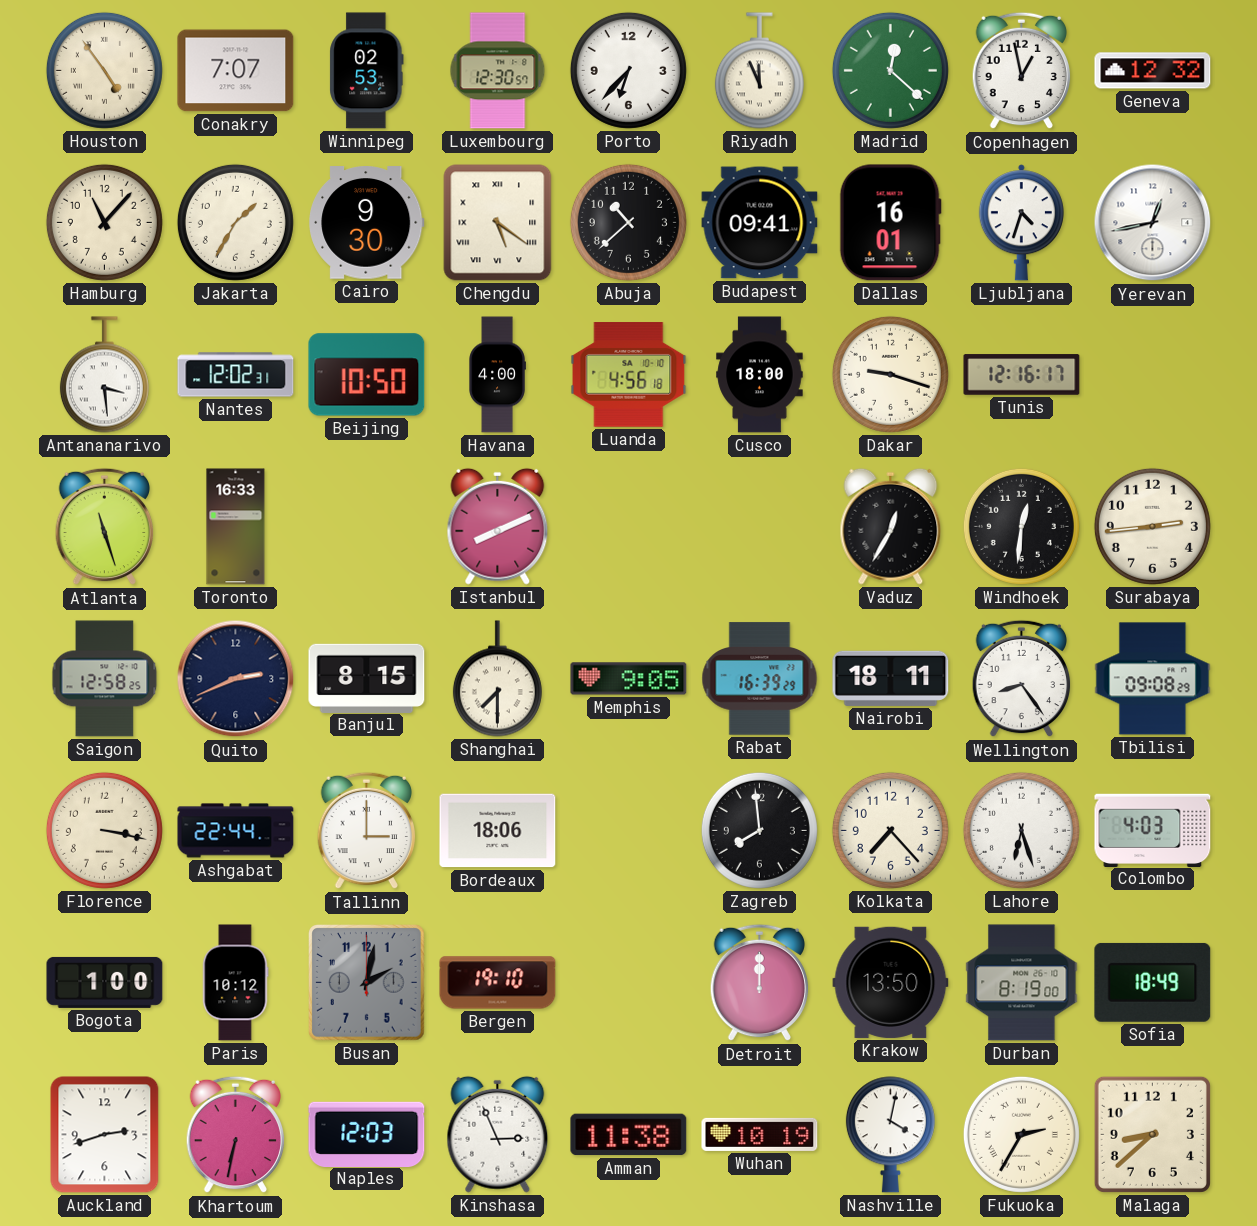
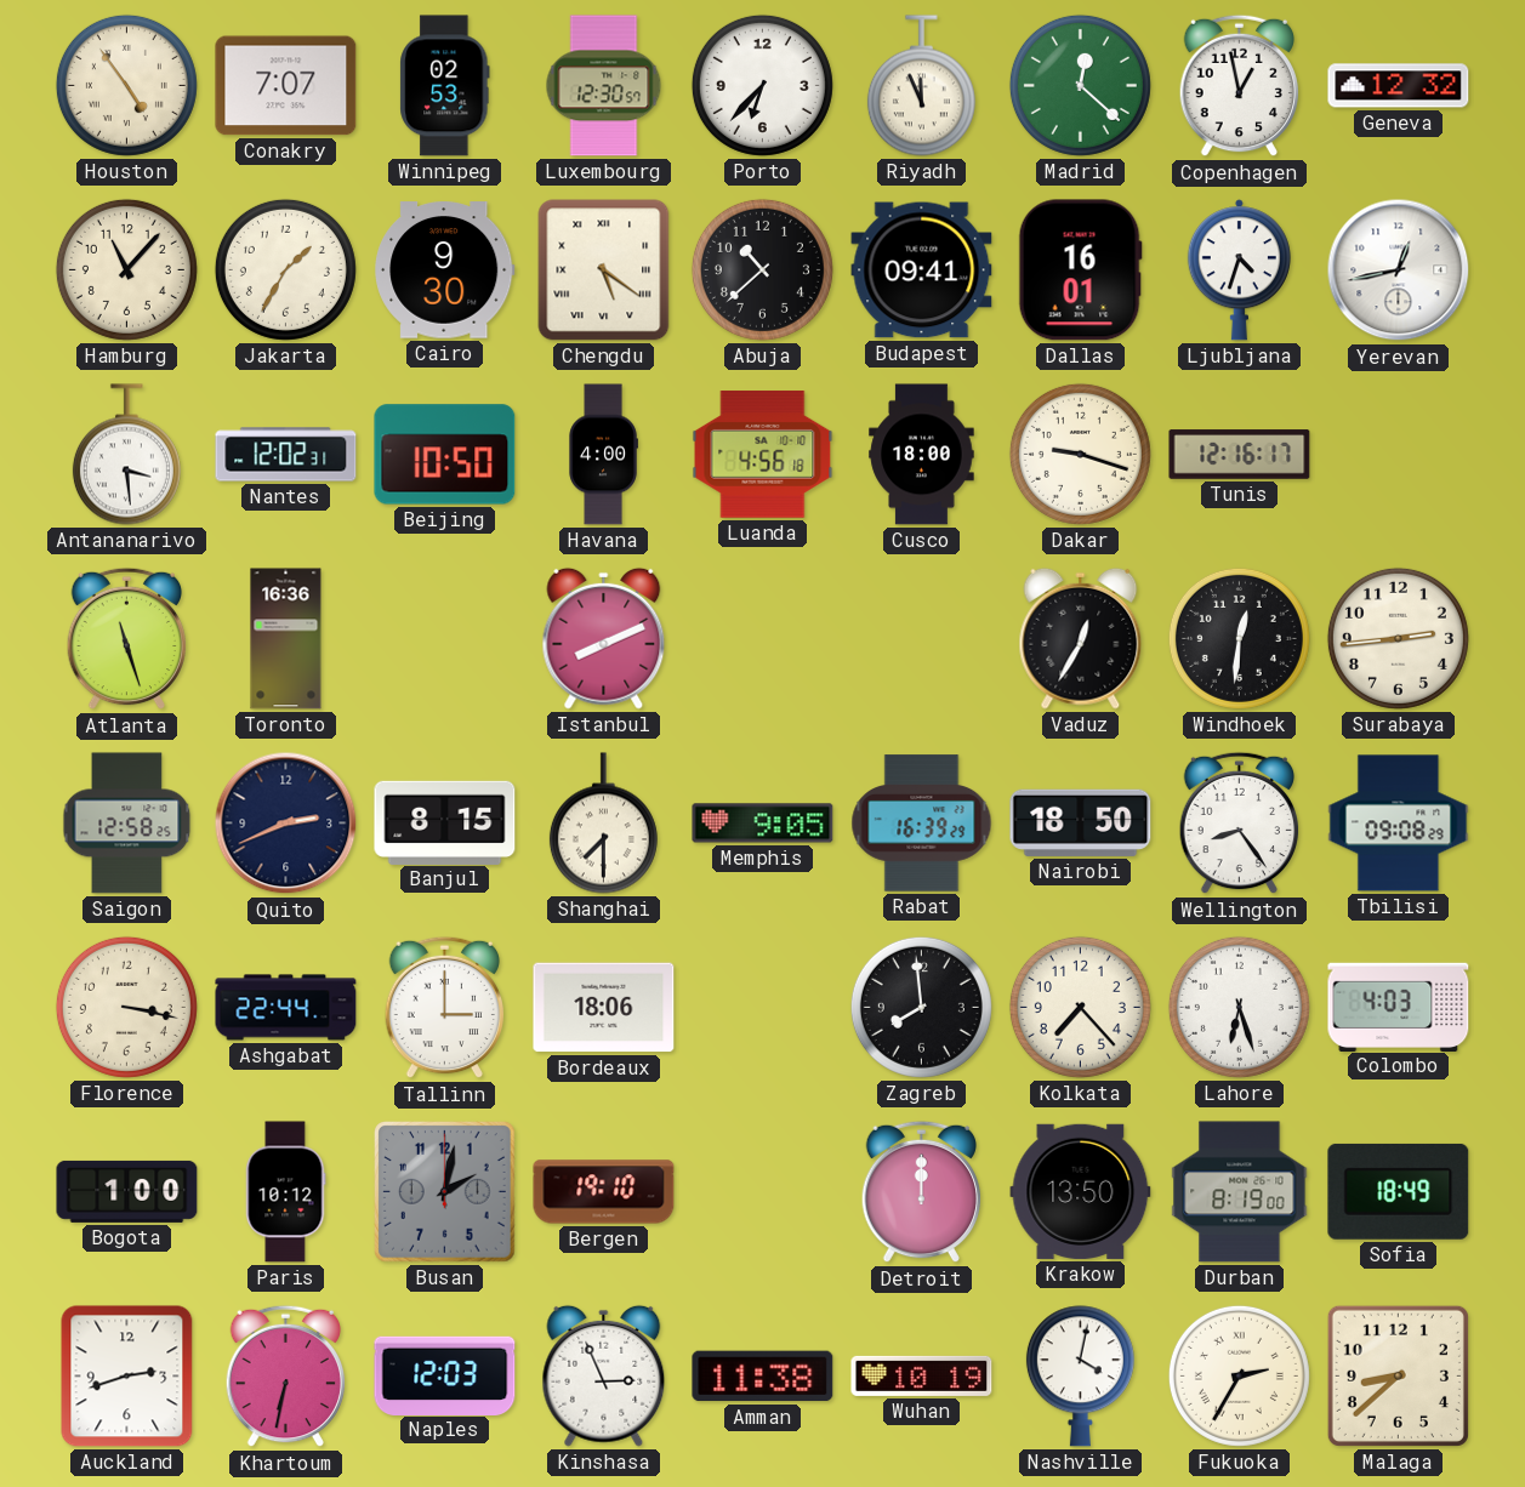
Toronto: 16:33 -> 16:36 (286, 639)
Nairobi: 18:11 -> 18:50 (1081, 822)
